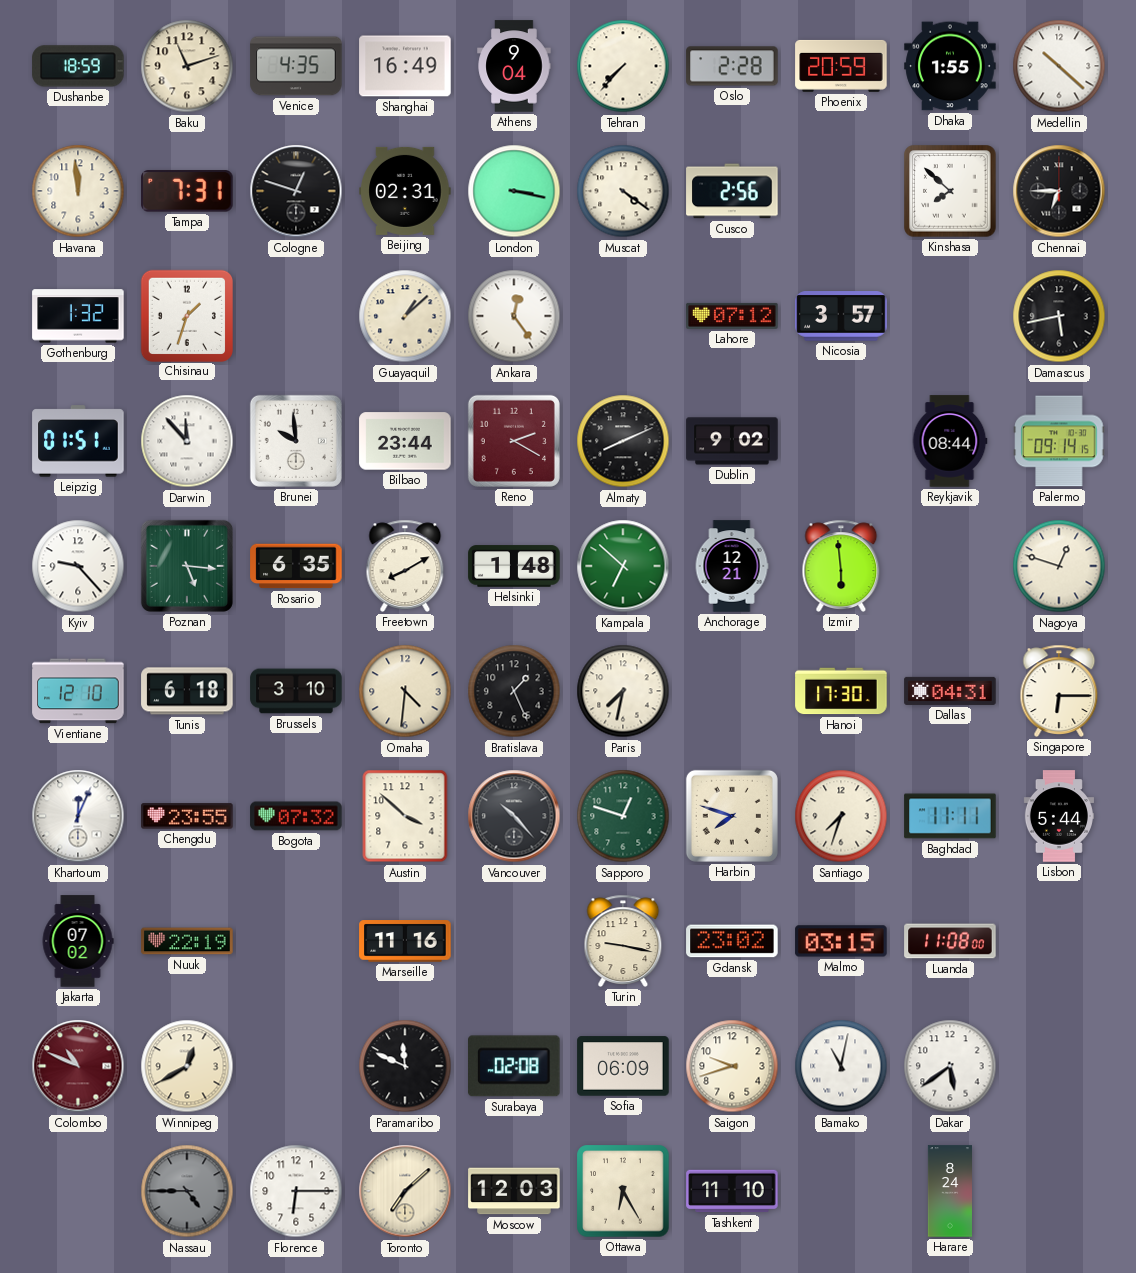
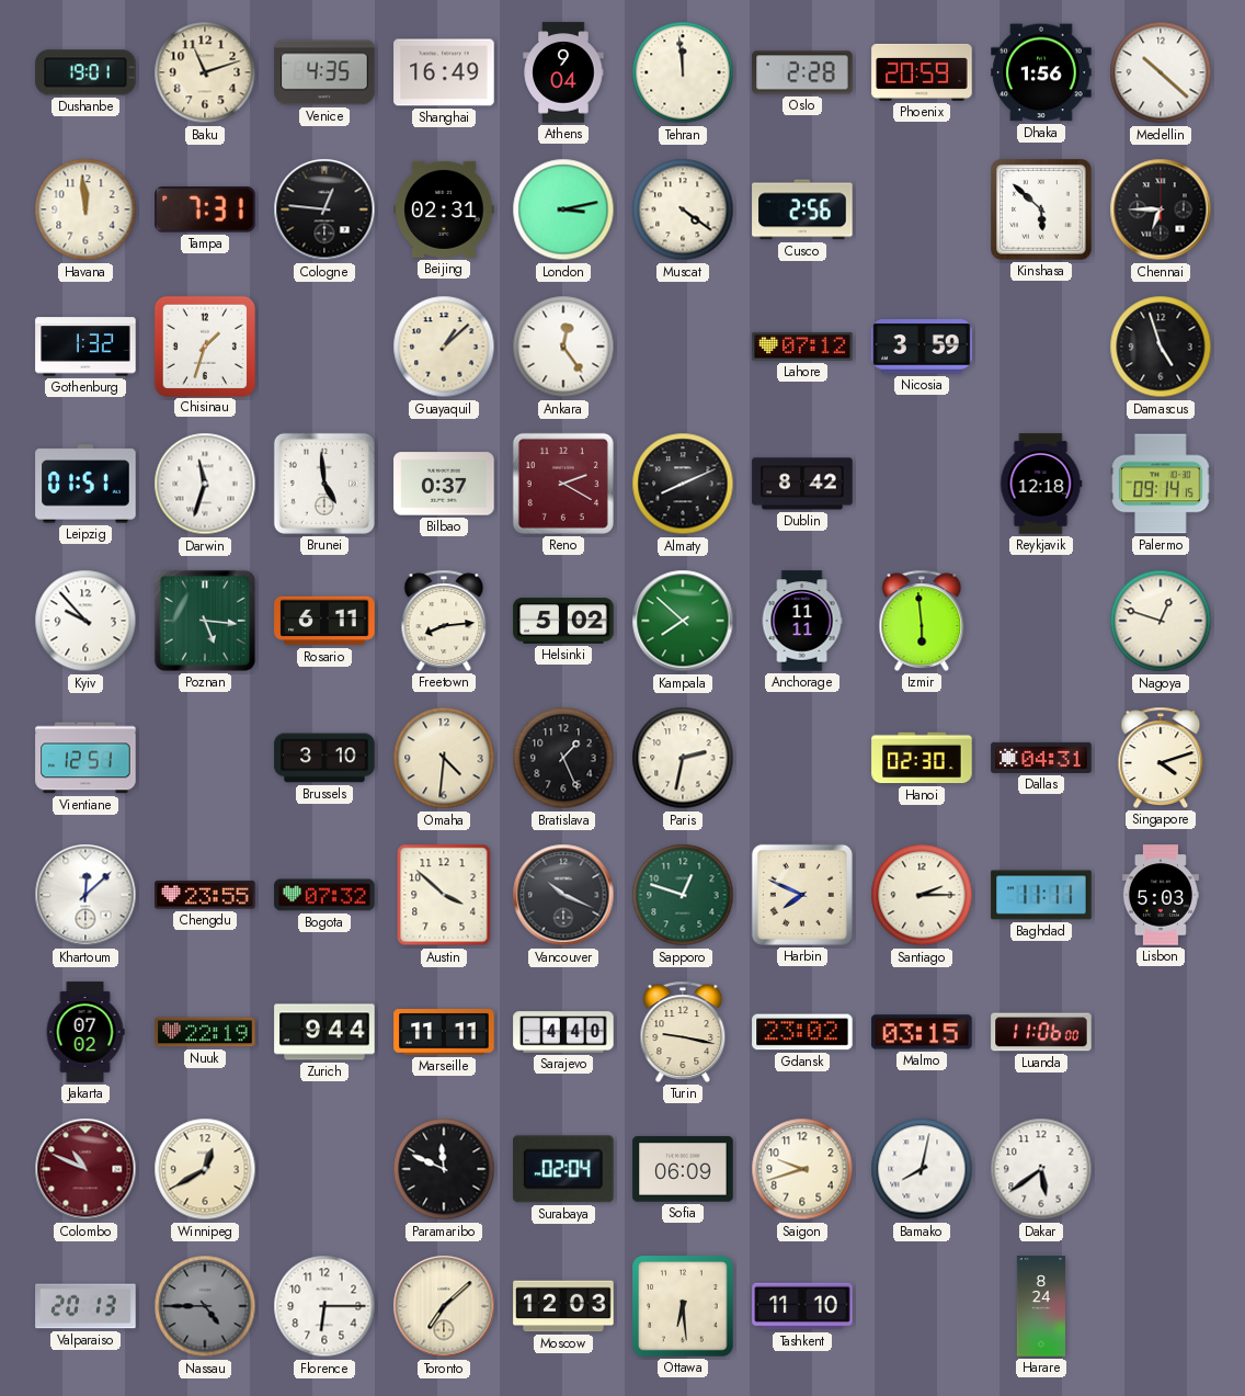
Dushanbe: 18:59 -> 19:01 (85, 72)
Tehran: 7:37 -> 11:59 (683, 72)
Dhaka: 1:55 -> 1:56 (1041, 72)
Cologne: 12:48 -> 12:46 (324, 209)
London: 3:17 -> 3:13 (563, 209)
Kinshasa: 7:52 -> 5:52 (1041, 209)
Nicosia: 3:57 -> 3:59 (922, 347)
Damascus: 5:43 -> 4:57 (1161, 347)
Darwin: 11:53 -> 11:33 (205, 484)
Brunei: 9:59 -> 4:59 (324, 484)
Bilbao: 23:44 -> 0:37 (444, 484)
Dublin: 9:02 -> 8:42 (802, 484)
Reykjavik: 08:44 -> 12:18 (1041, 484)
Kyiv: 9:23 -> 9:53 (85, 621)
Rosario: 6:35 -> 6:11 (324, 621)
Freetown: 8:10 -> 8:14 (444, 621)
Helsinki: 1:48 -> 5:02 (563, 621)
Kampala: 6:52 -> 7:52 (683, 621)
Anchorage: 12:21 -> 11:11 (802, 621)
Vientiane: 12:10 -> 12:51 (85, 758)
Tunis: 6:18 -> none (187, 691)
Paris: 7:32 -> 2:32 (683, 758)
Hanoi: 17:30 -> 02:30 (922, 758)
Singapore: 6:15 -> 4:12 (1161, 758)
Khartoum: 12:04 -> 12:08 (85, 895)
Vancouver: 10:23 -> 10:19 (563, 895)
Harbin: 7:48 -> 7:49 (802, 895)
Santiago: 7:33 -> 2:15 (922, 895)
Lisbon: 5:44 -> 5:03 (1161, 895)
Zurich: none -> 9:44 (324, 1032)
Marseille: 11:16 -> 11:11 (444, 1032)
Sarajevo: none -> 4:40 (563, 1032)
Luanda: 11:08 -> 11:06 (1041, 1032)
Surabaya: 02:08 -> 02:04 (564, 1169)
Bamako: 11:02 -> 8:02 (922, 1169)
Valparaiso: none -> 20:13 (85, 1306)
Ottawa: 6:25 -> 6:29 (683, 1306)
